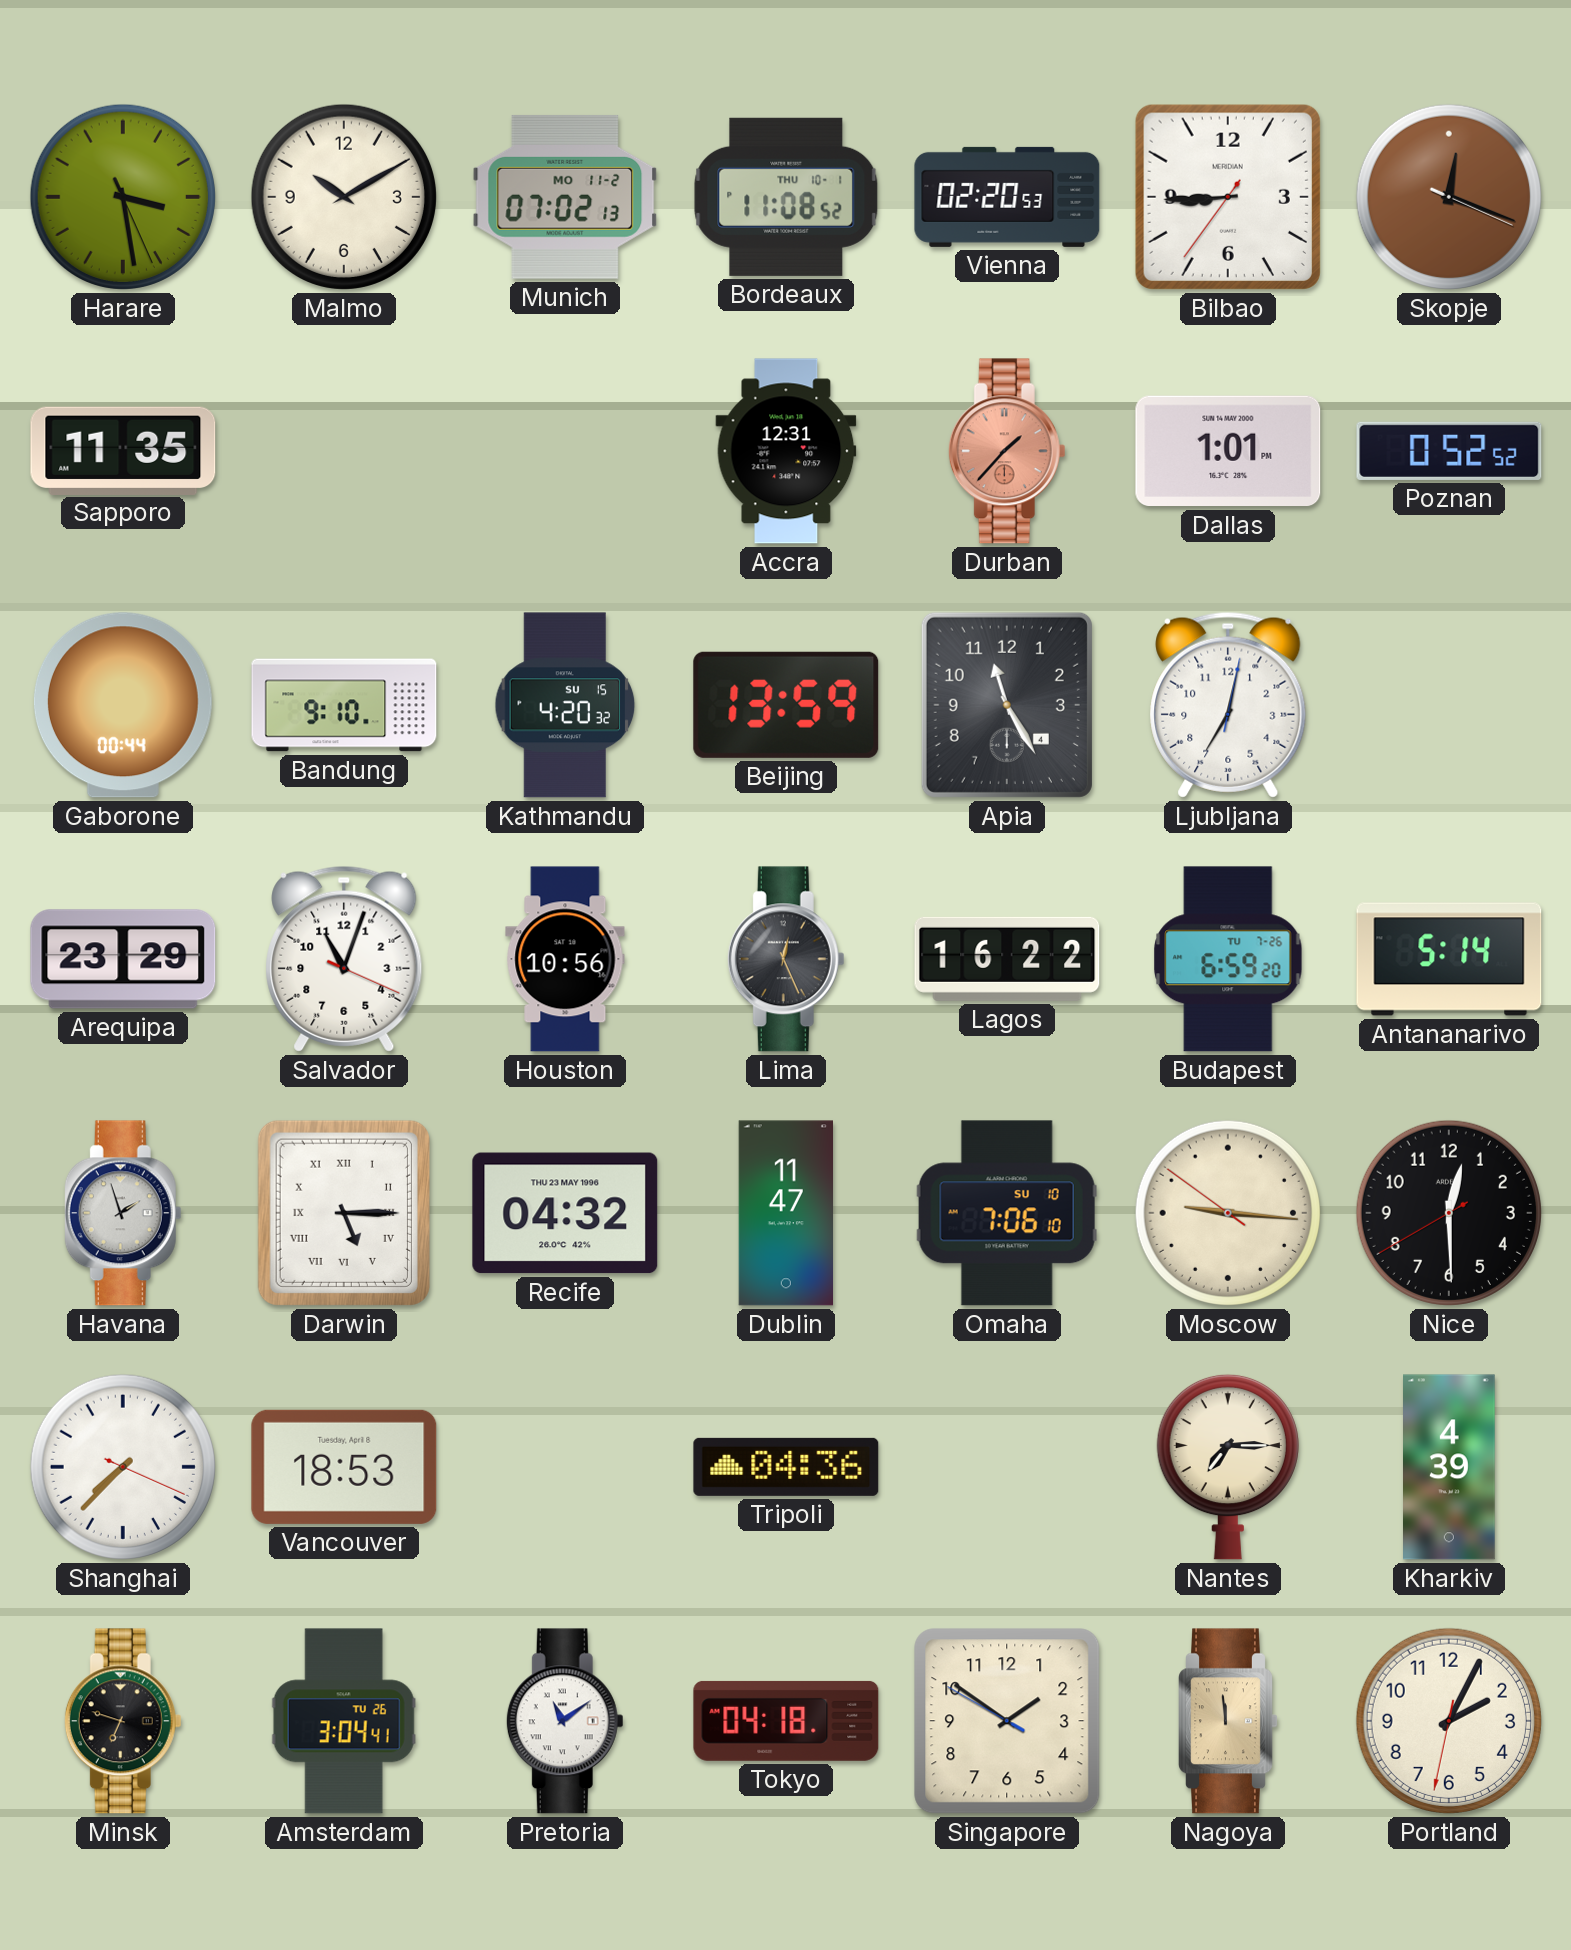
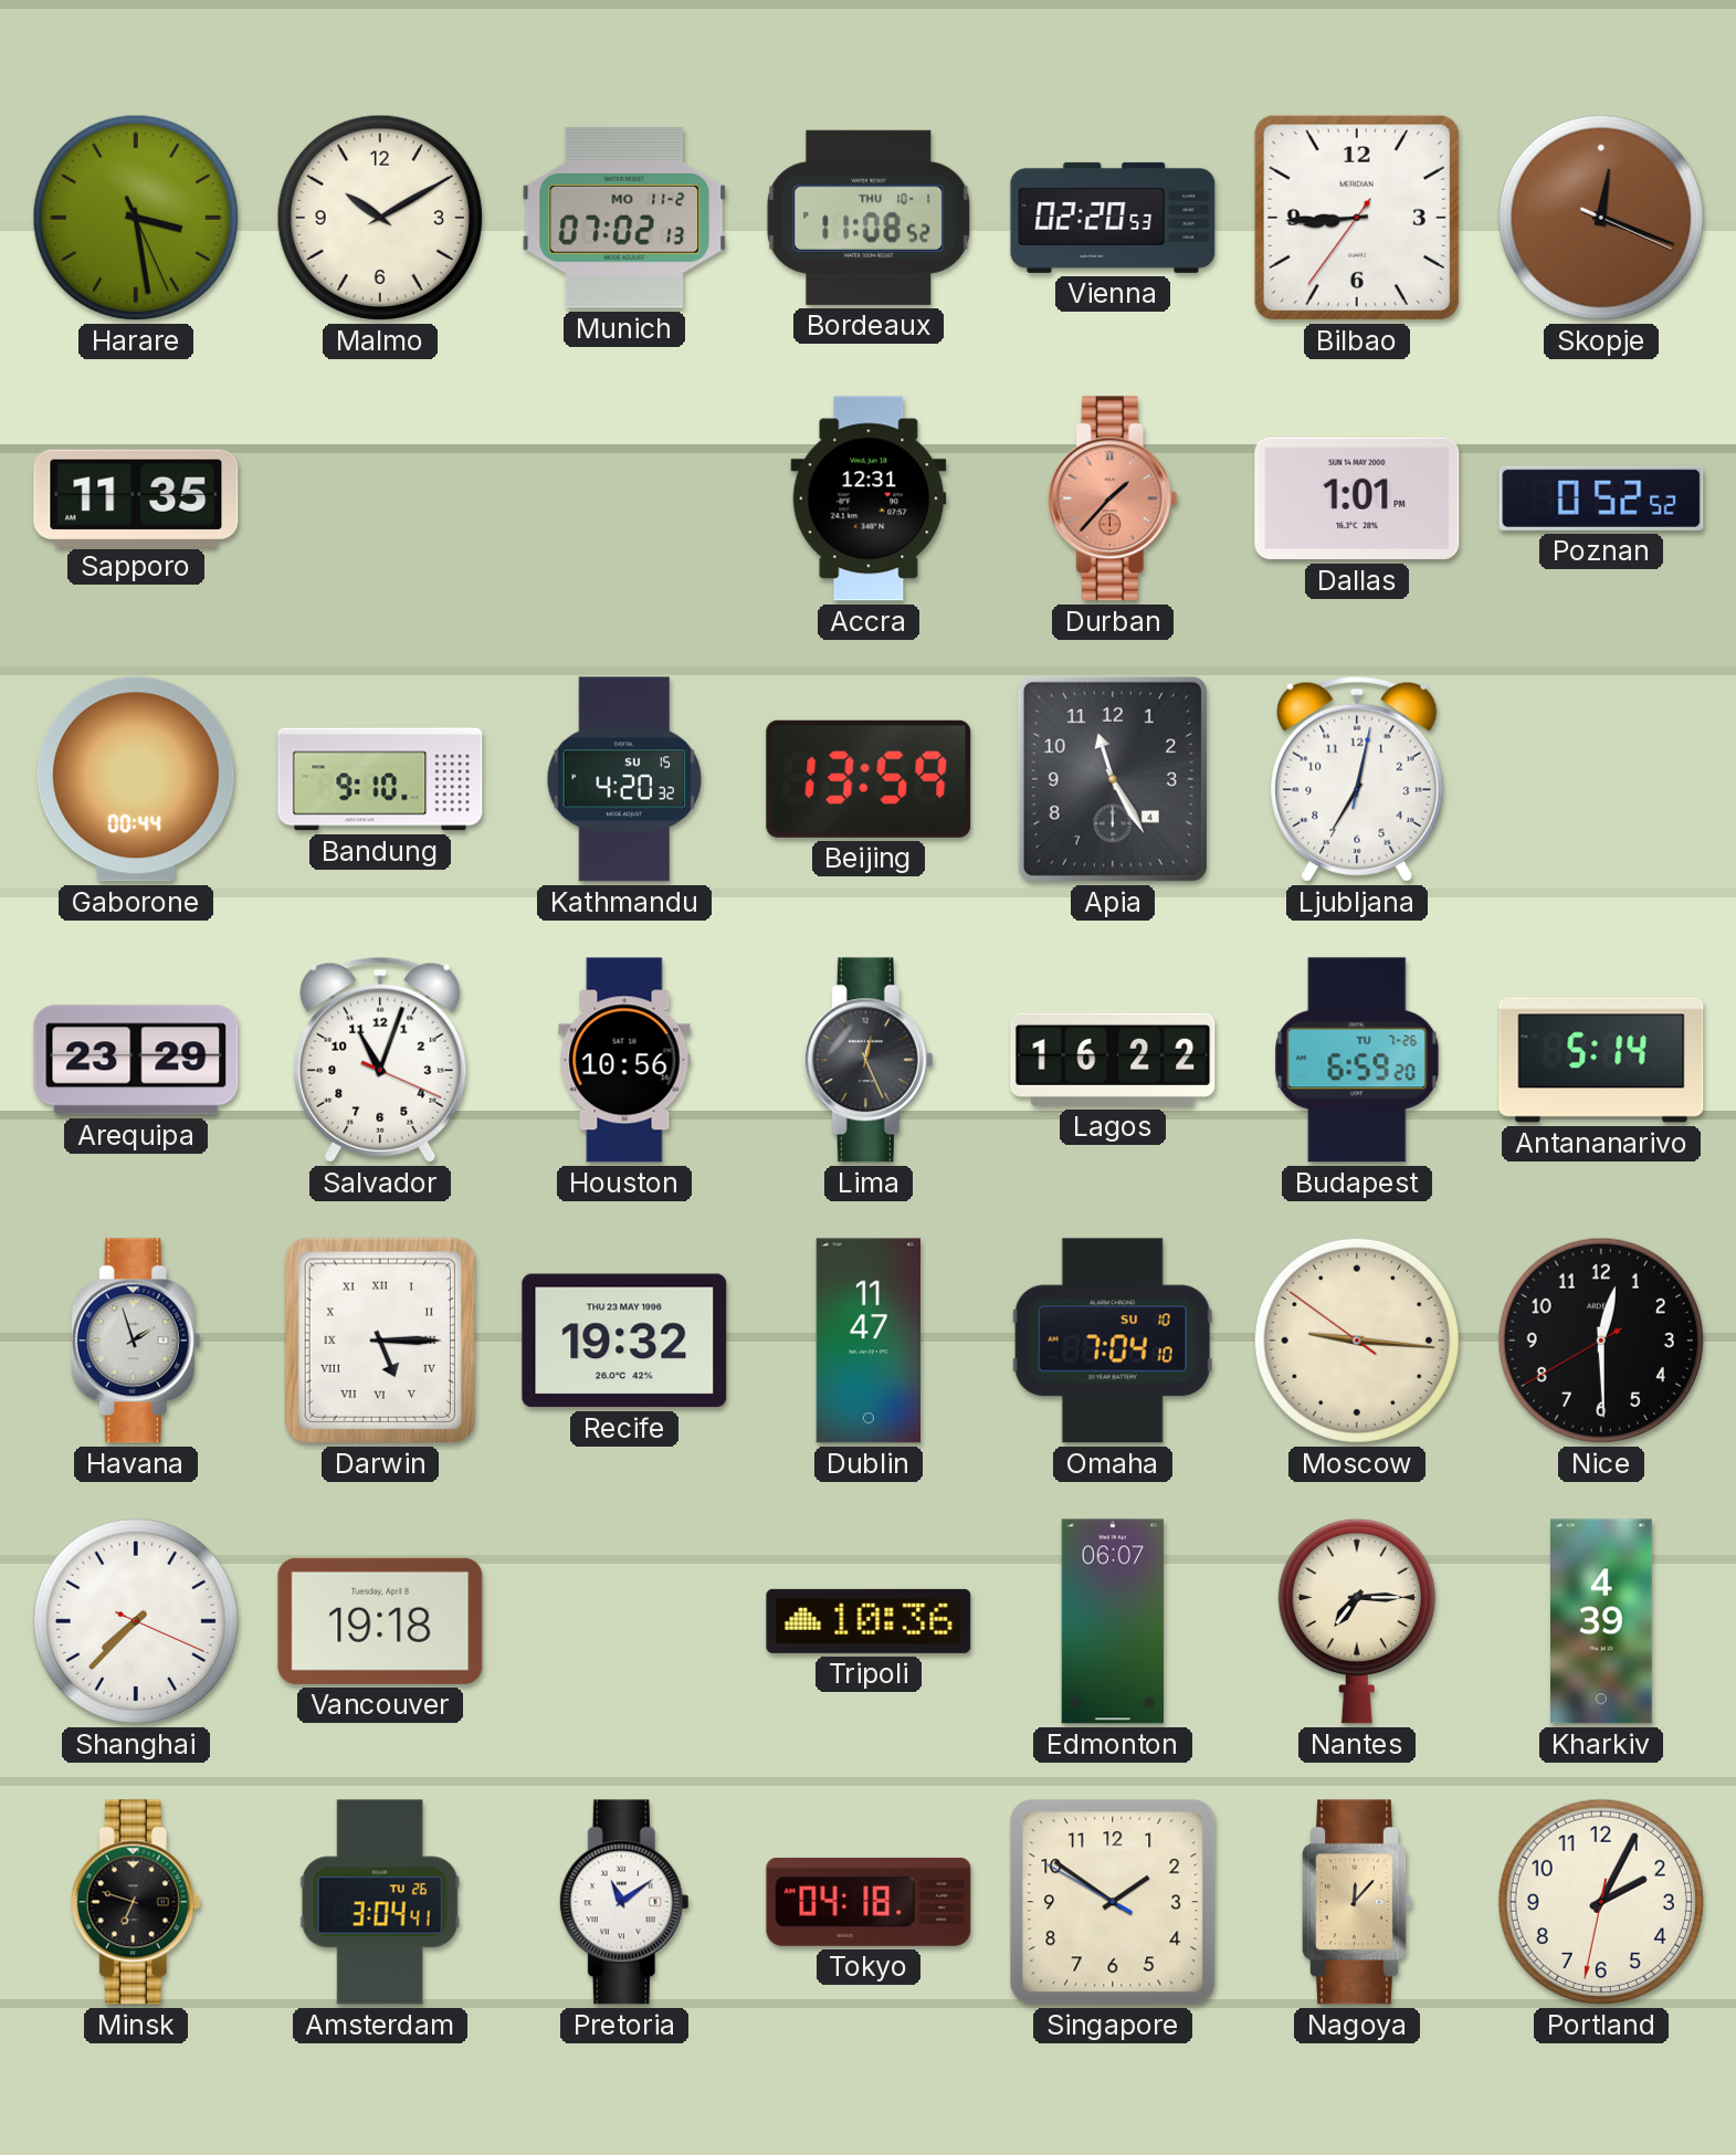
Recife: 04:32 -> 19:32 (624, 1341)
Omaha: 7:06 -> 7:04 (1113, 1341)
Vancouver: 18:53 -> 19:18 (380, 1621)
Tripoli: 04:36 -> 10:36 (869, 1621)
Edmonton: none -> 06:07 (1113, 1621)
Nagoya: 11:59 -> 12:07 (1358, 1902)
